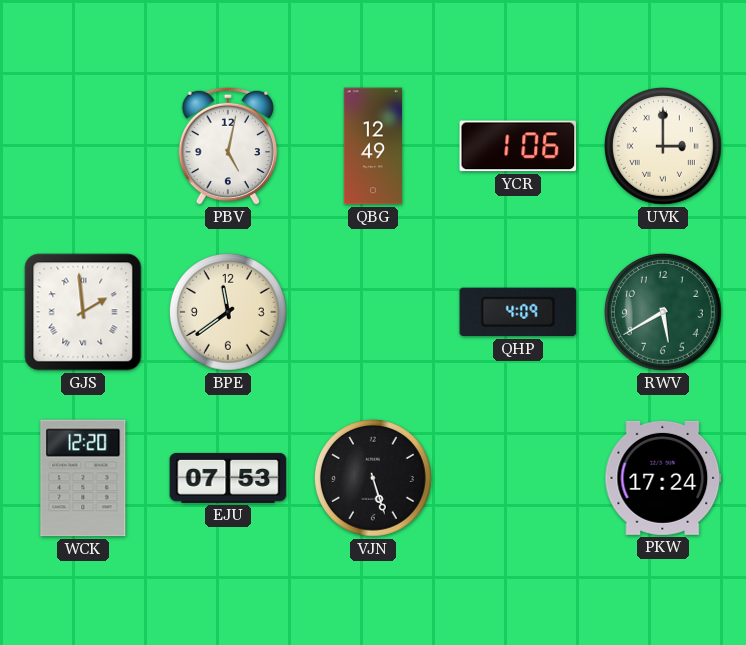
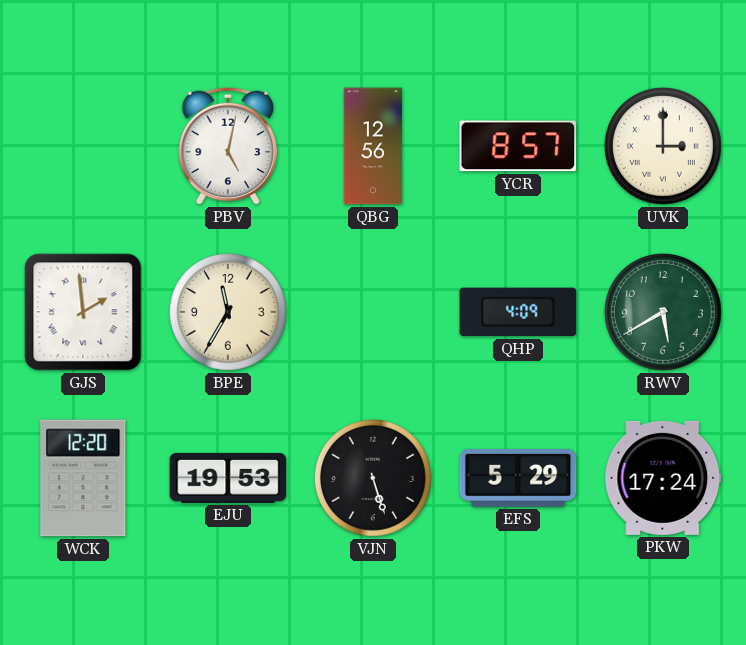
QBG: 12:49 -> 12:56 (372, 146)
YCR: 1:06 -> 8:57 (518, 146)
BPE: 11:39 -> 11:35 (228, 312)
EJU: 07:53 -> 19:53 (228, 478)
EFS: none -> 5:29 (518, 478)
